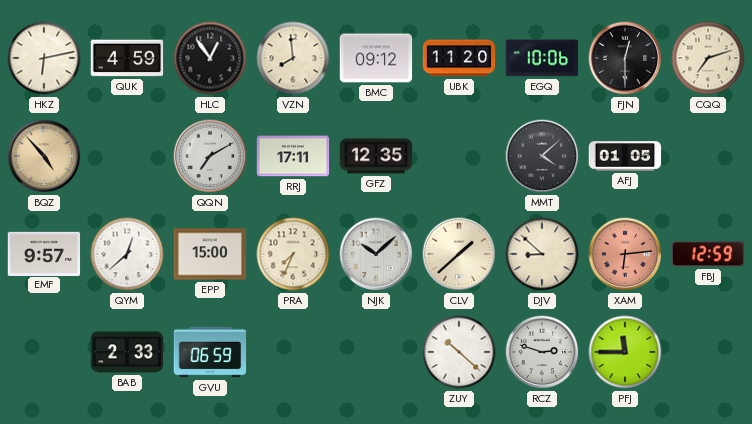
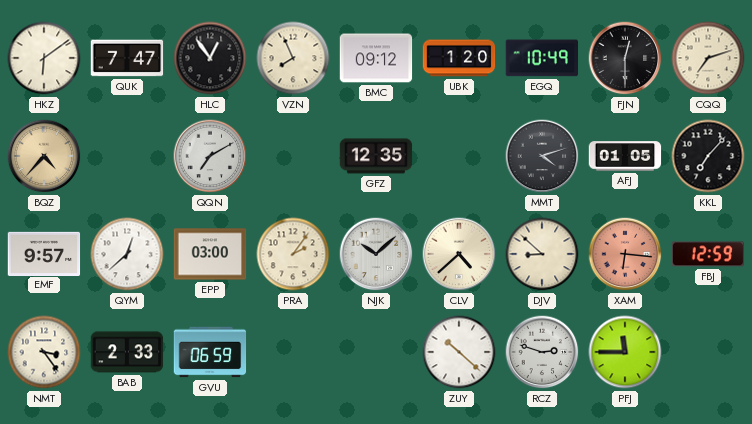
HKZ: 6:13 -> 6:09 (44, 58)
QUK: 4:59 -> 7:47 (127, 58)
VZN: 7:59 -> 7:56 (293, 58)
UBK: 11:20 -> 1:20 (459, 58)
EGQ: 10:06 -> 10:49 (542, 58)
BQZ: 4:53 -> 4:37 (44, 156)
RRJ: 17:11 -> none (293, 156)
MMT: 4:08 -> 4:12 (542, 156)
KKL: none -> 7:07 (708, 156)
EPP: 15:00 -> 03:00 (210, 254)
PRA: 7:34 -> 2:06 (293, 254)
CLV: 1:38 -> 4:38 (459, 254)
XAM: 6:14 -> 6:16 (625, 254)
NMT: none -> 3:24 (44, 352)
